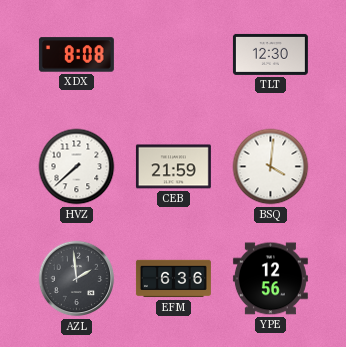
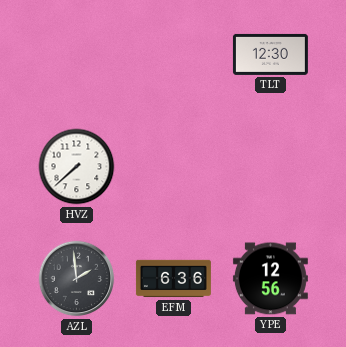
XDX: 8:08 -> none (76, 55)
CEB: 21:59 -> none (173, 167)
BSQ: 4:01 -> none (271, 167)
